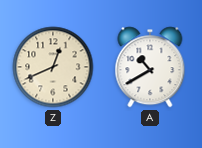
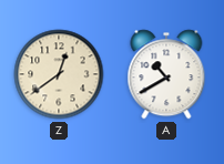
Z: 12:41 -> 12:39 (59, 74)
